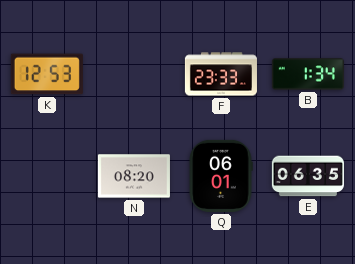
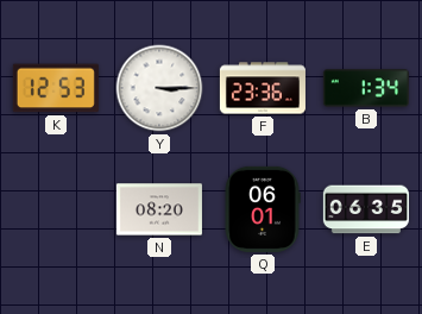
Y: none -> 3:15 (159, 88)
F: 23:33 -> 23:36 (263, 88)
